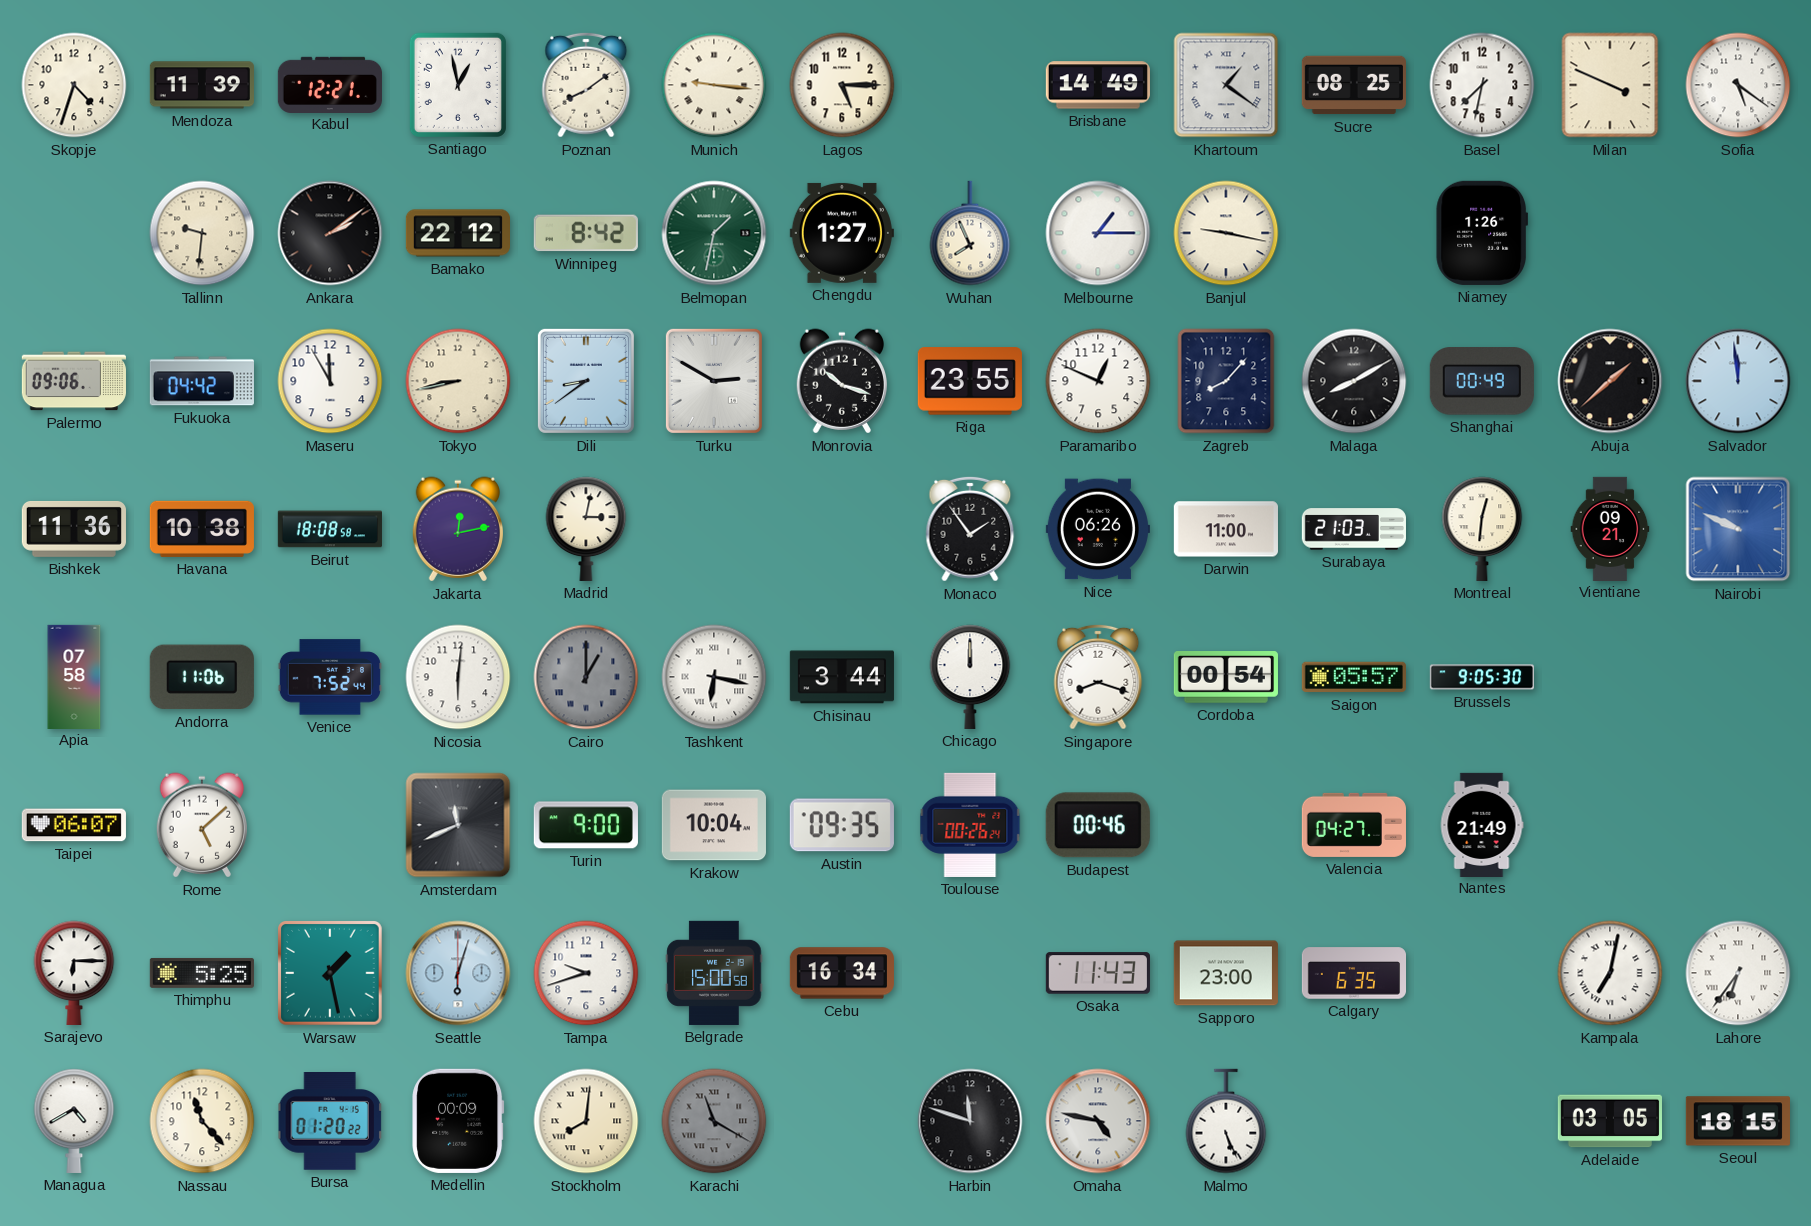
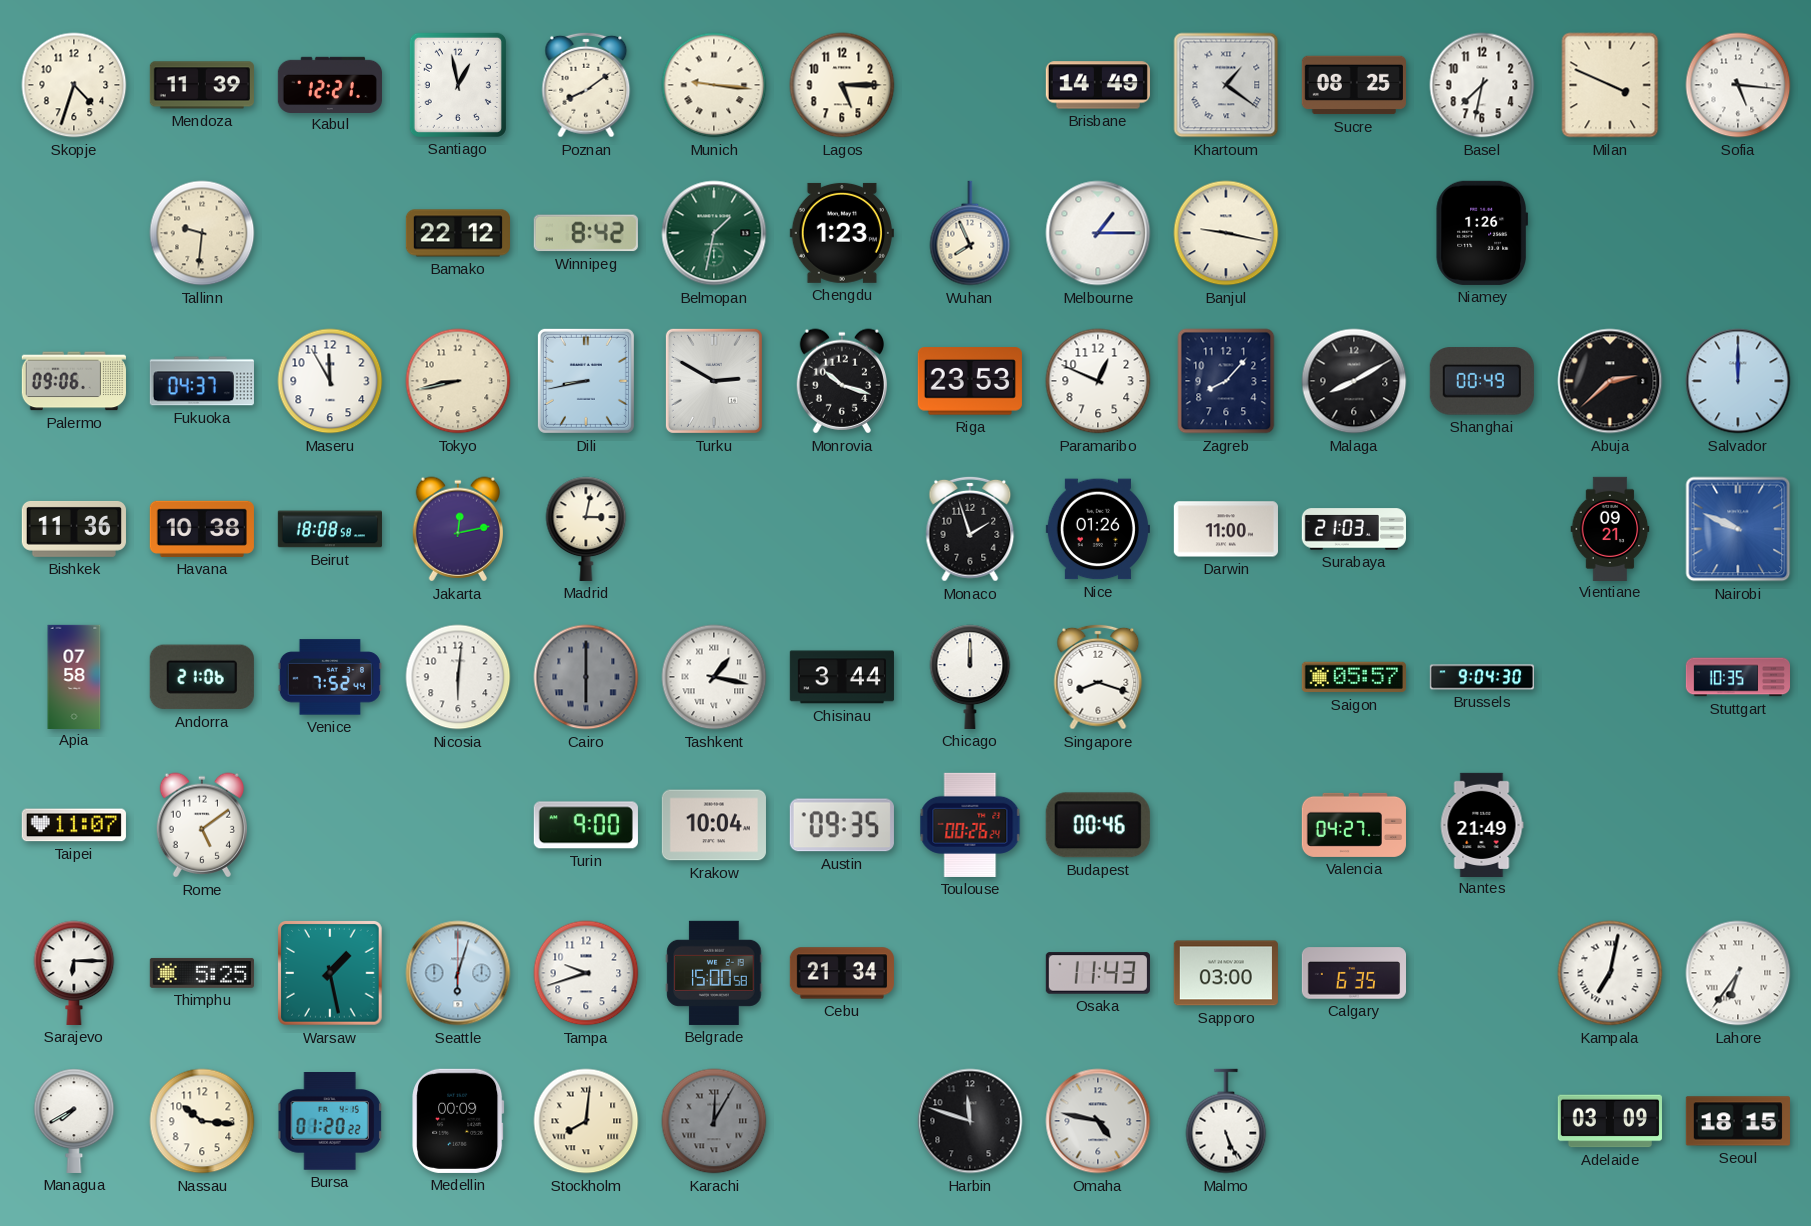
Sofia: 5:21 -> 5:16 (1738, 85)
Ankara: 2:09 -> none (330, 233)
Chengdu: 1:27 -> 1:23 (842, 233)
Fukuoka: 04:42 -> 04:37 (202, 381)
Dili: 8:39 -> 8:43 (586, 381)
Riga: 23:55 -> 23:53 (970, 381)
Abuja: 1:38 -> 2:38 (1610, 381)
Salvador: 11:59 -> 12:00 (1738, 381)
Monaco: 1:54 -> 1:57 (970, 529)
Nice: 06:26 -> 01:26 (1098, 529)
Montreal: 12:31 -> none (1482, 529)
Andorra: 11:06 -> 21:06 (202, 677)
Cairo: 1:00 -> 6:00 (586, 677)
Tashkent: 6:17 -> 1:17 (714, 677)
Cordoba: 00:54 -> none (1226, 677)
Brussels: 9:05 -> 9:04 (1482, 677)
Stuttgart: none -> 10:35 (1737, 677)
Taipei: 06:07 -> 11:07 (74, 825)
Rome: 5:08 -> 5:09 (201, 825)
Amsterdam: 11:41 -> none (458, 825)
Cebu: 16:34 -> 21:34 (841, 973)
Sapporo: 23:00 -> 03:00 (1226, 973)
Managua: 4:40 -> 7:40 (74, 1121)
Nassau: 11:23 -> 10:16 (202, 1121)
Karachi: 11:20 -> 12:05 (714, 1121)
Adelaide: 03:05 -> 03:09 (1610, 1121)
